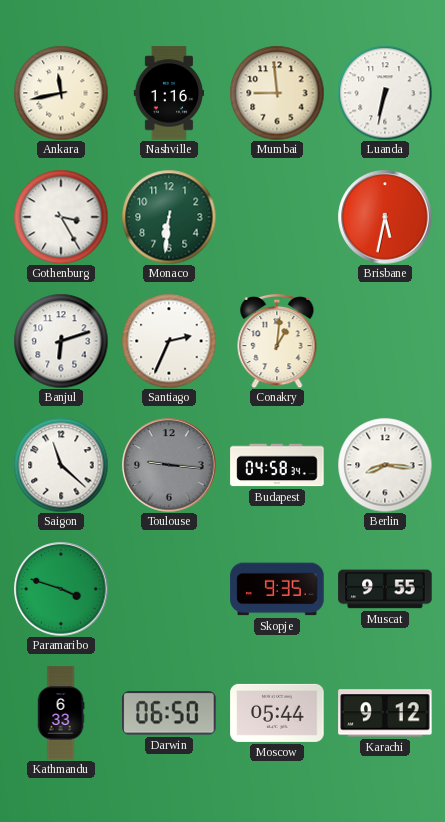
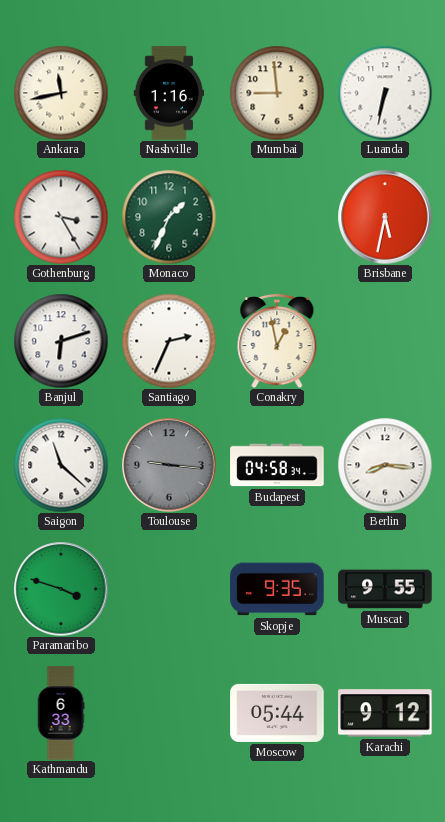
Monaco: 6:31 -> 1:34 (169, 217)
Conakry: 1:01 -> 12:58 (277, 341)
Darwin: 06:50 -> none (169, 713)
